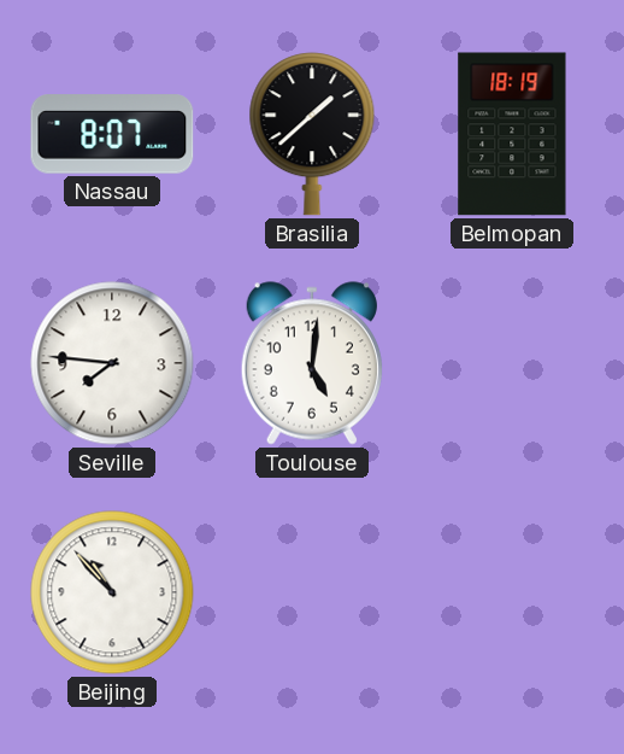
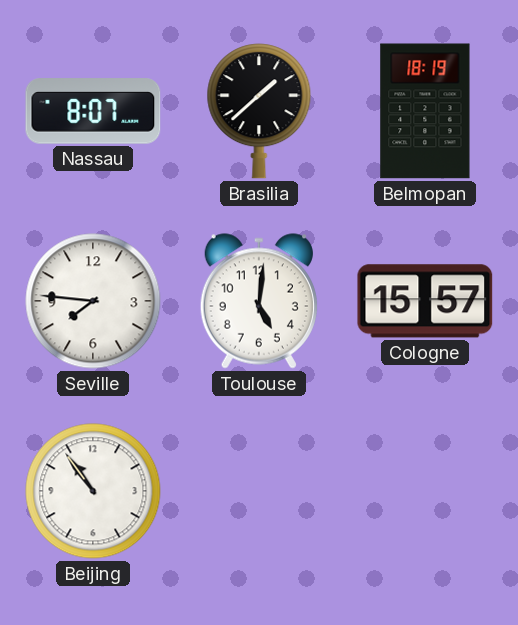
Cologne: none -> 15:57 (425, 301)
Beijing: 10:53 -> 10:54 (93, 491)
